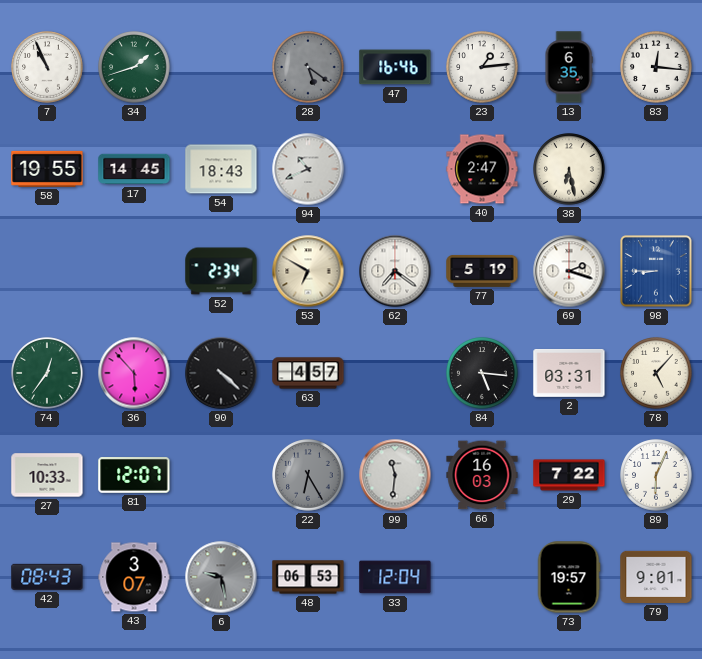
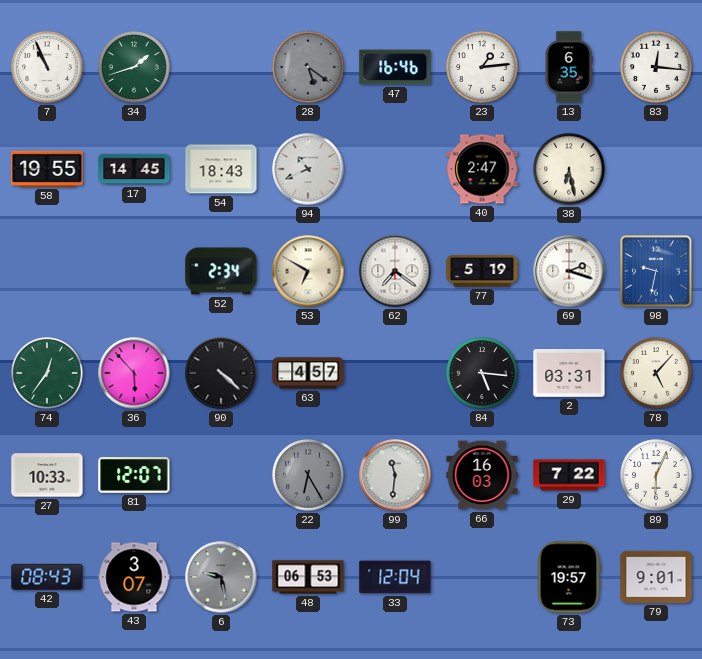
98: 8:45 -> 9:32 (656, 271)
